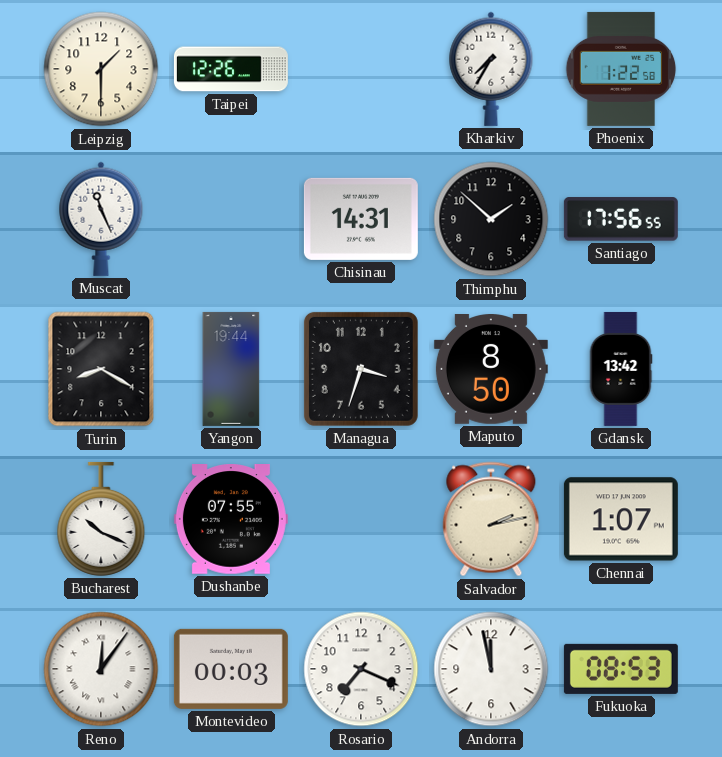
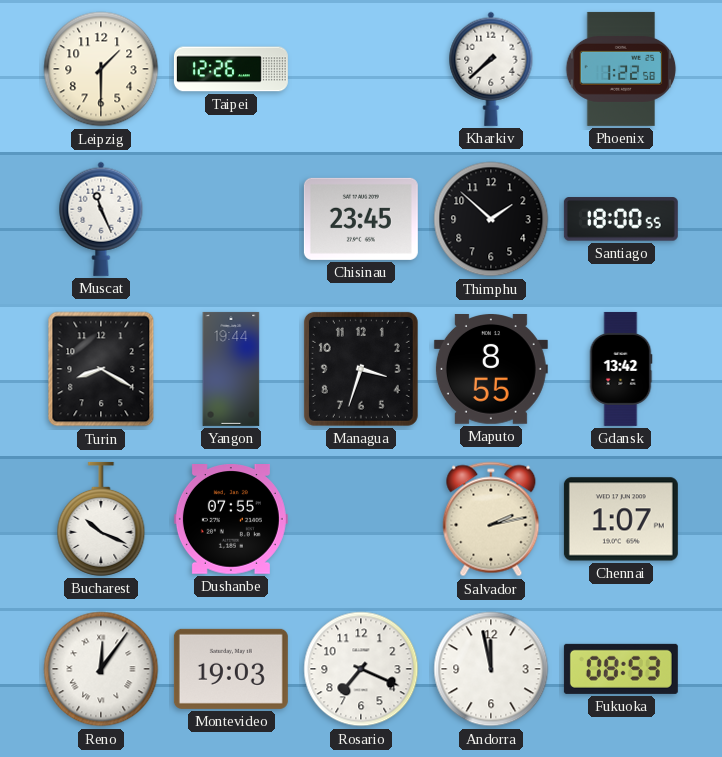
Kharkiv: 7:35 -> 7:38 (491, 69)
Chisinau: 14:31 -> 23:45 (361, 219)
Santiago: 17:56 -> 18:00 (621, 219)
Maputo: 8:50 -> 8:55 (491, 370)
Montevideo: 00:03 -> 19:03 (231, 669)
